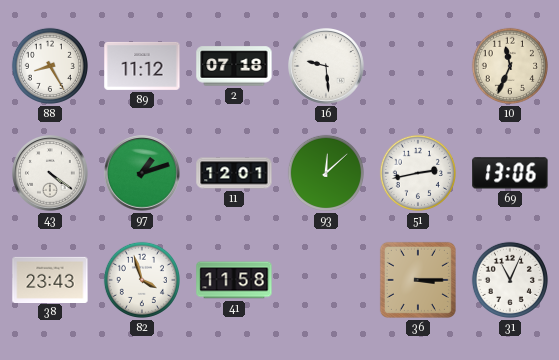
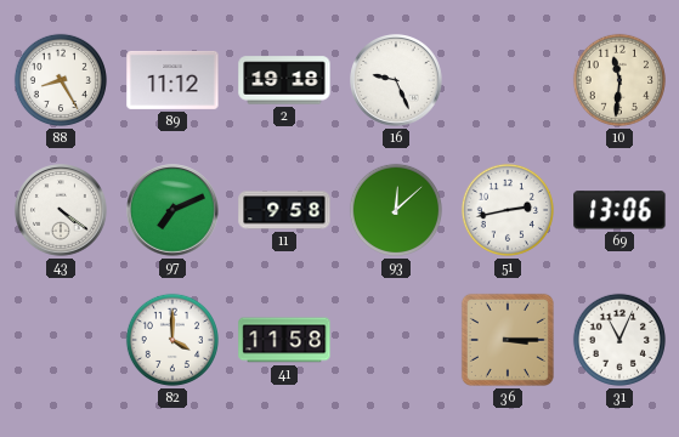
2: 07:18 -> 19:18 (284, 80)
16: 9:29 -> 9:26 (397, 81)
10: 11:34 -> 11:31 (619, 80)
97: 1:12 -> 7:11 (174, 211)
11: 12:01 -> 9:58 (284, 210)
38: 23:43 -> none (50, 279)
82: 3:57 -> 4:00 (172, 340)
